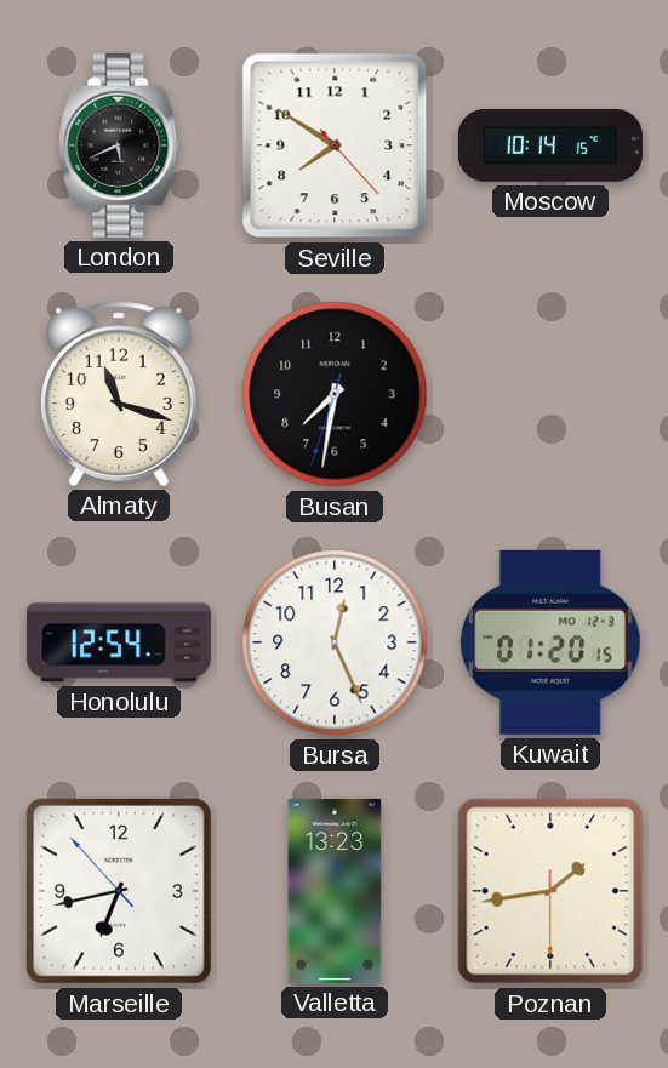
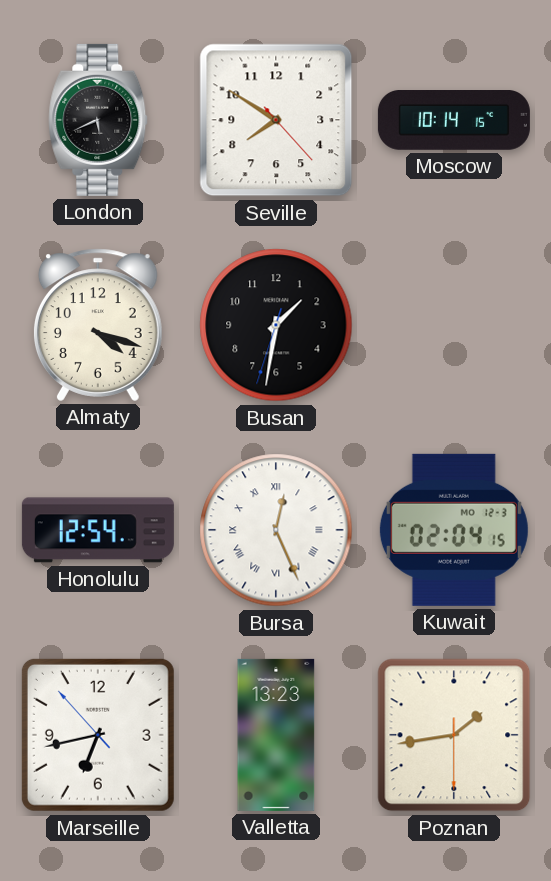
Almaty: 11:18 -> 4:18 (98, 325)
Busan: 7:31 -> 1:31 (276, 325)
Bursa numerals: Arabic -> Roman (276, 530)
Kuwait: 01:20 -> 02:04 (454, 530)
